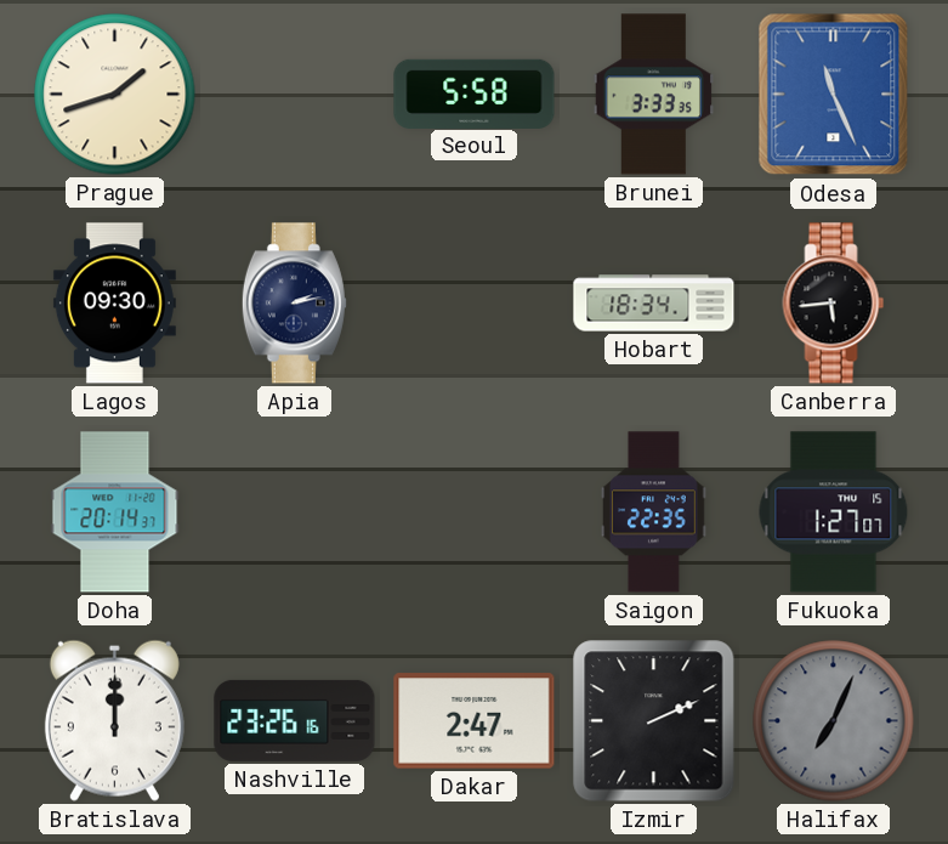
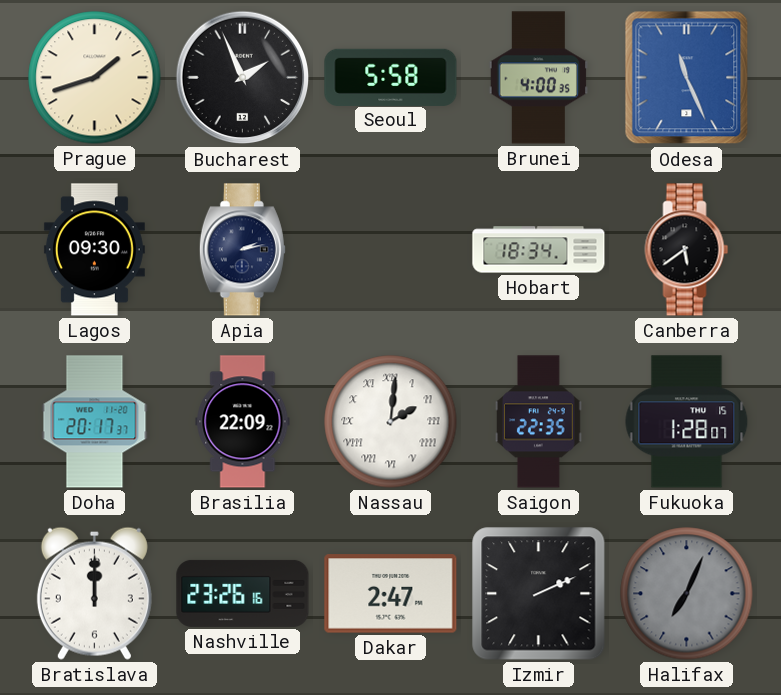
Bucharest: none -> 1:56 (243, 78)
Brunei: 3:33 -> 4:00 (539, 78)
Canberra: 5:44 -> 5:39 (687, 250)
Doha: 20:14 -> 20:17 (95, 422)
Brasilia: none -> 22:09 (243, 422)
Nassau: none -> 2:01 (391, 422)
Fukuoka: 1:27 -> 1:28 (687, 422)
